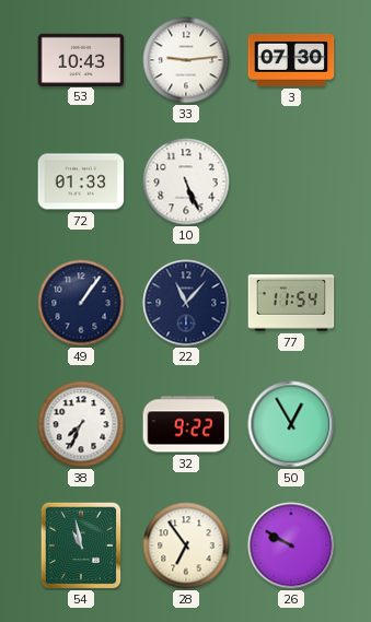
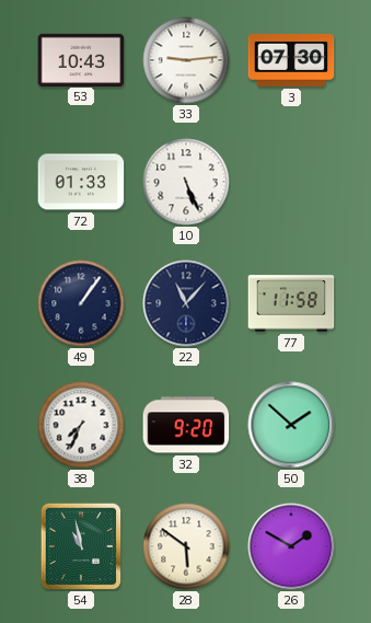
77: 11:54 -> 11:58 (291, 303)
32: 9:22 -> 9:20 (186, 425)
50: 12:55 -> 1:52 (291, 425)
28: 6:54 -> 5:51 (186, 546)
26: 9:50 -> 1:50 (291, 546)
